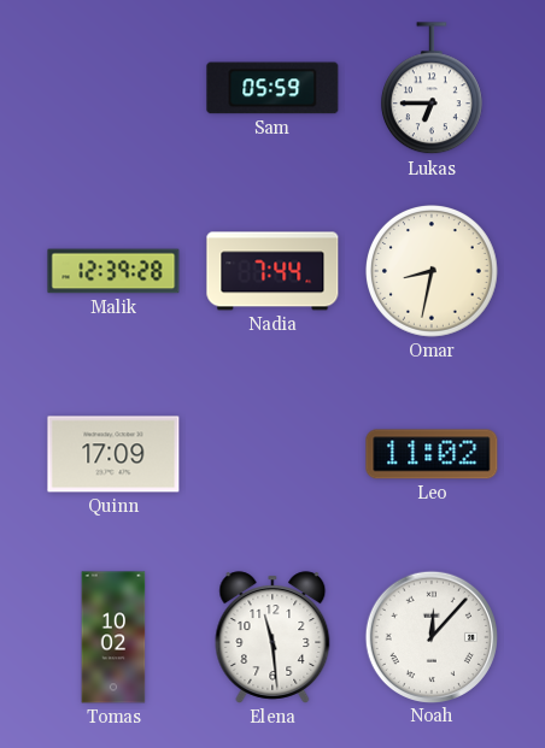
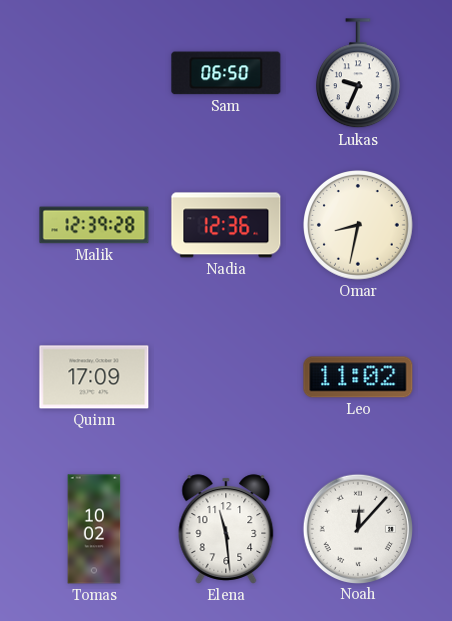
Sam: 05:59 -> 06:50 (226, 73)
Lukas: 6:45 -> 9:34 (358, 74)
Nadia: 7:44 -> 12:36 (226, 225)
